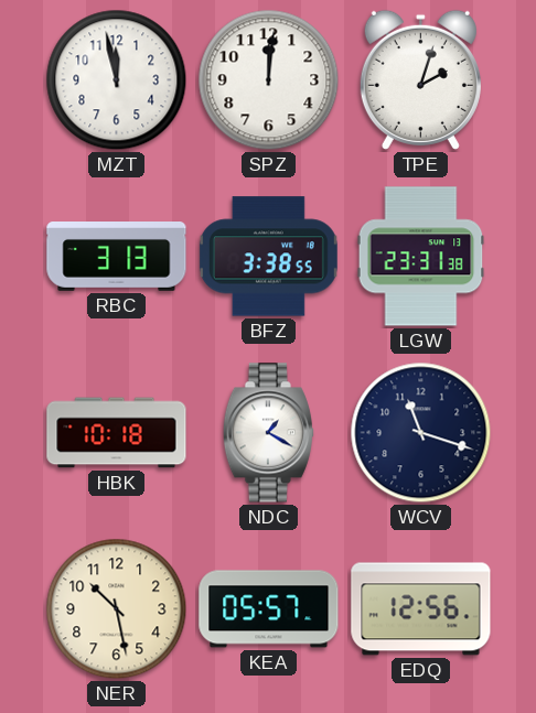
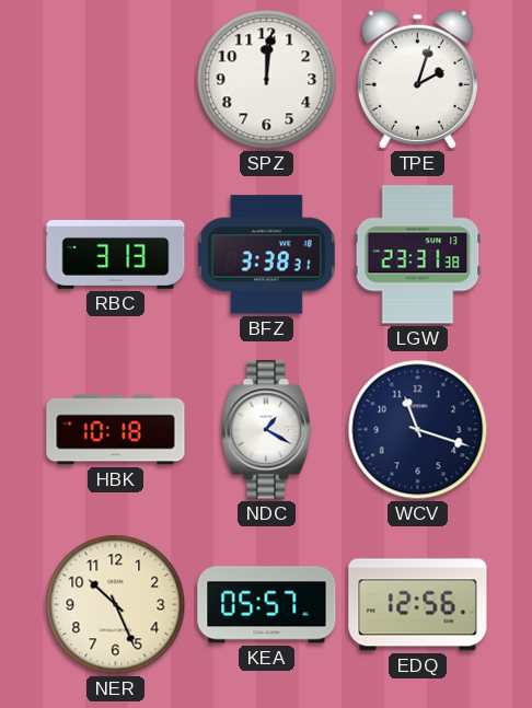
MZT: 11:58 -> none (117, 80)
BFZ: 3:38:55 -> 3:38:31 (266, 255)
NER: 10:28 -> 10:26 (116, 605)
